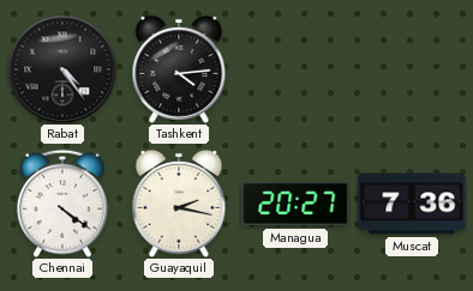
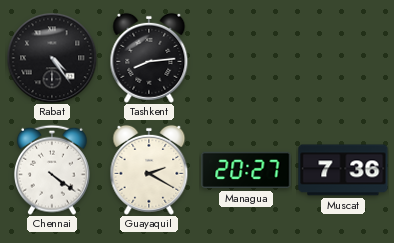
Tashkent: 4:14 -> 8:14 (149, 58)
Guayaquil: 2:17 -> 2:20 (149, 170)
